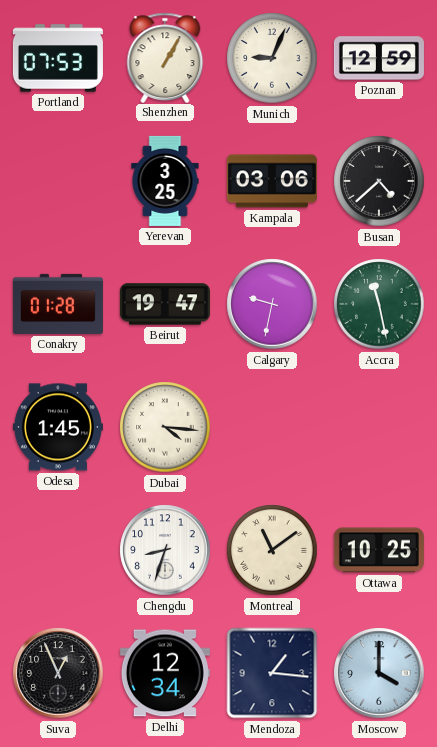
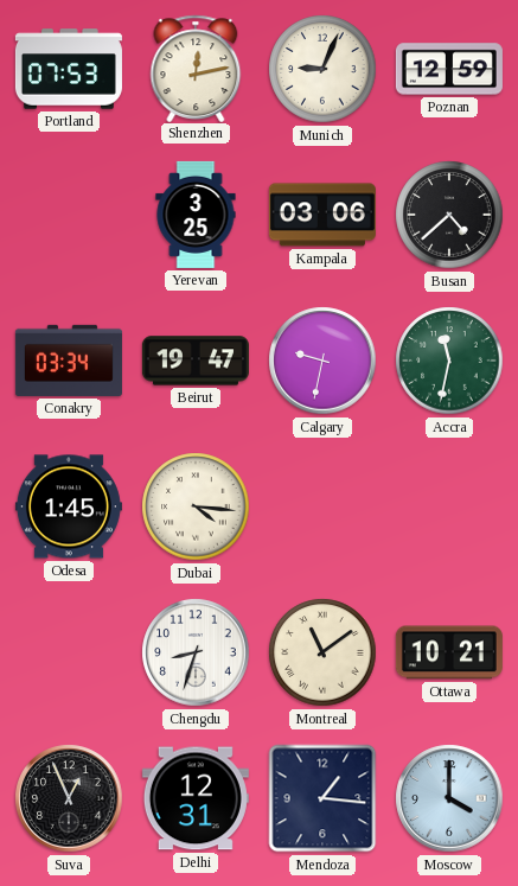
Shenzhen: 1:05 -> 12:13 (196, 68)
Conakry: 01:28 -> 03:34 (69, 361)
Accra: 11:28 -> 11:32 (449, 361)
Ottawa: 10:25 -> 10:21 (449, 652)
Delhi: 12:34 -> 12:31 (196, 798)
